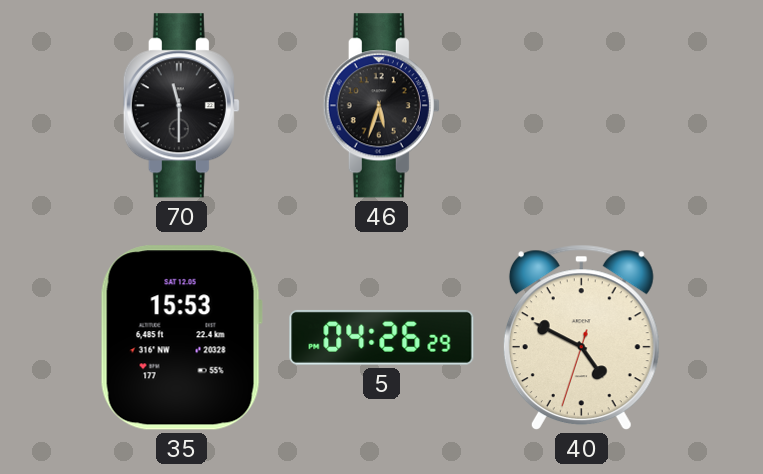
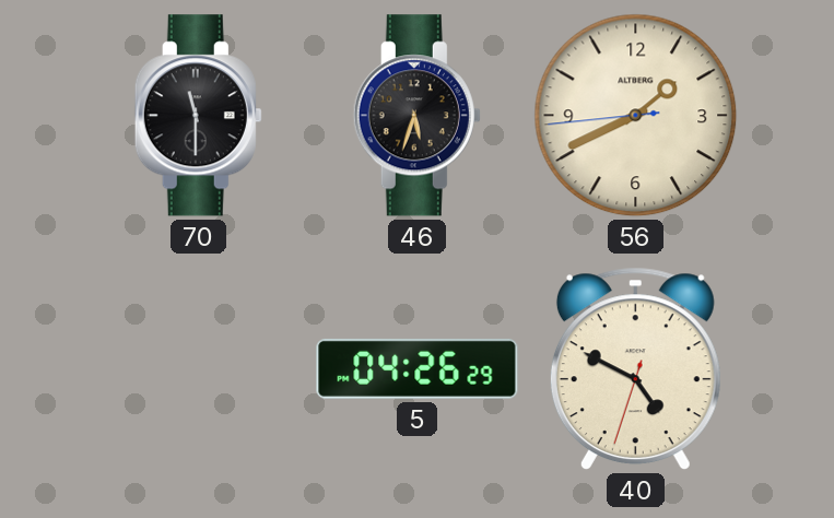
56: none -> 1:40 (636, 116)
35: 15:53 -> none (181, 338)
